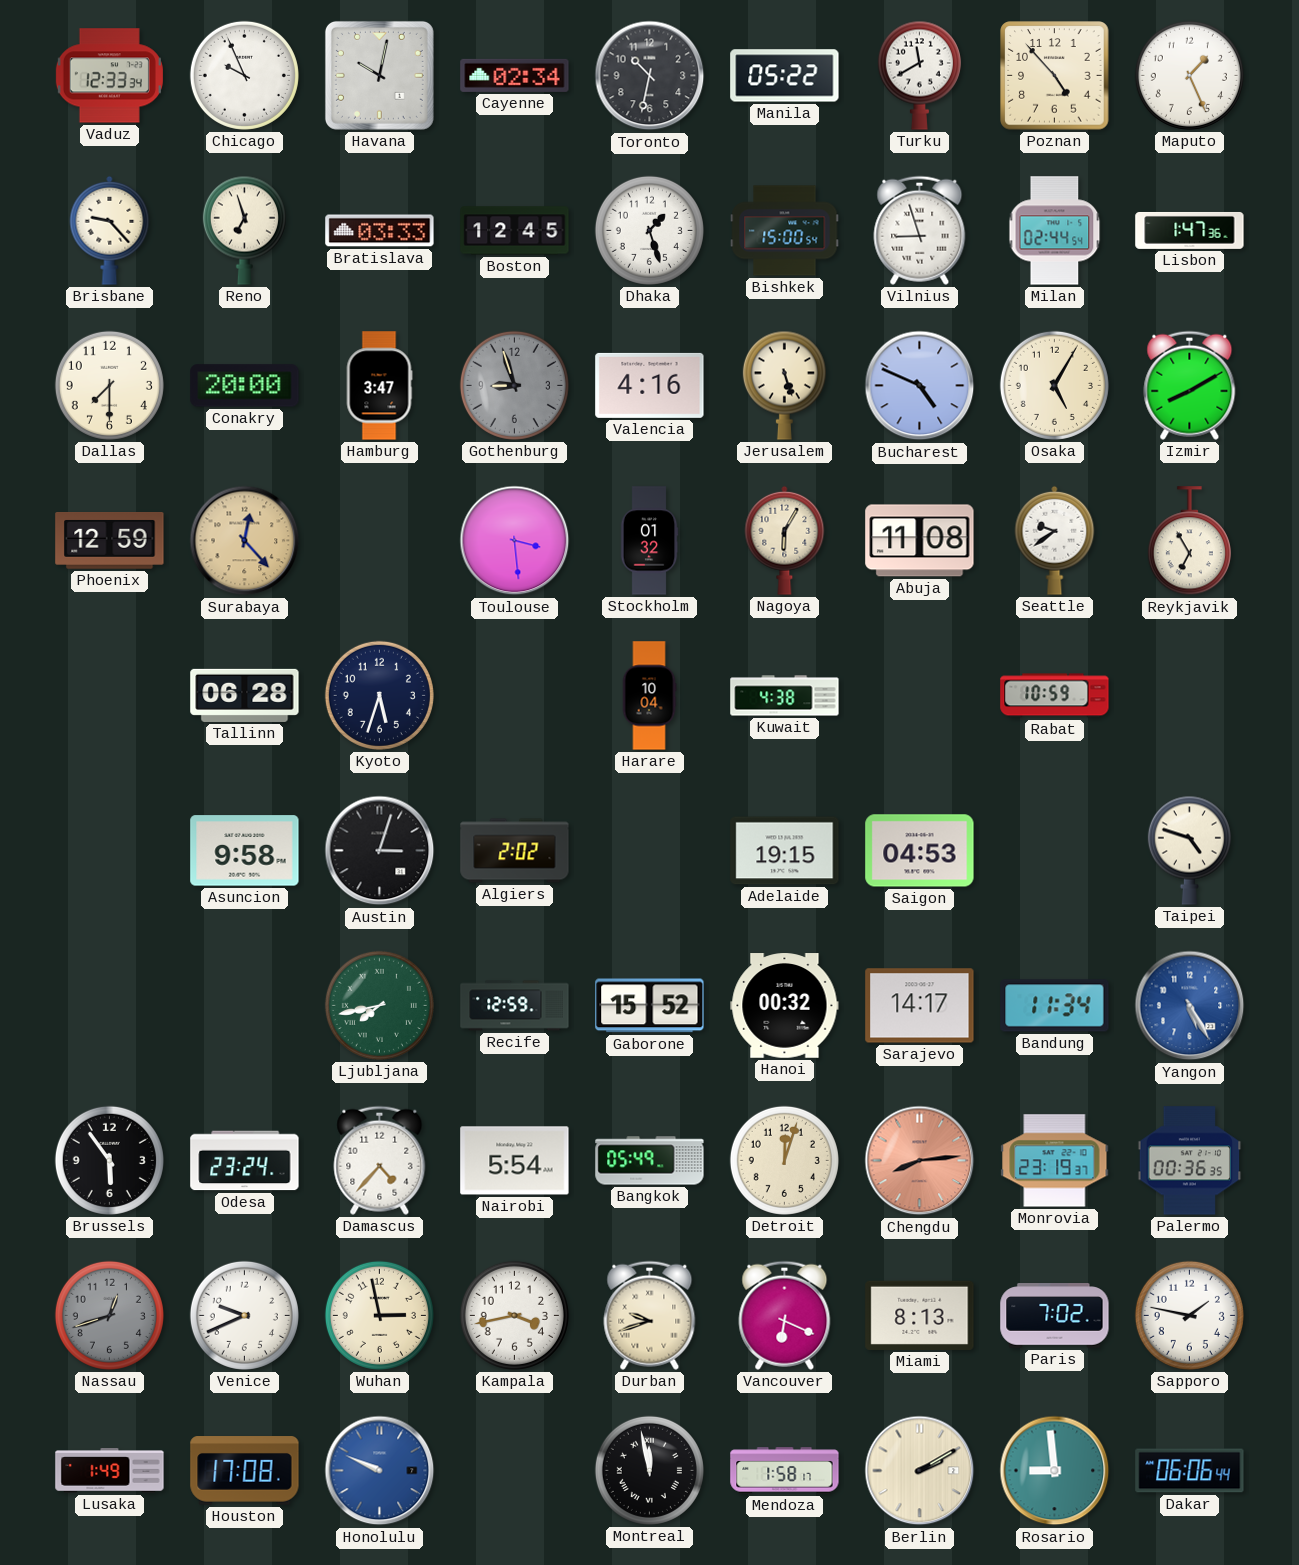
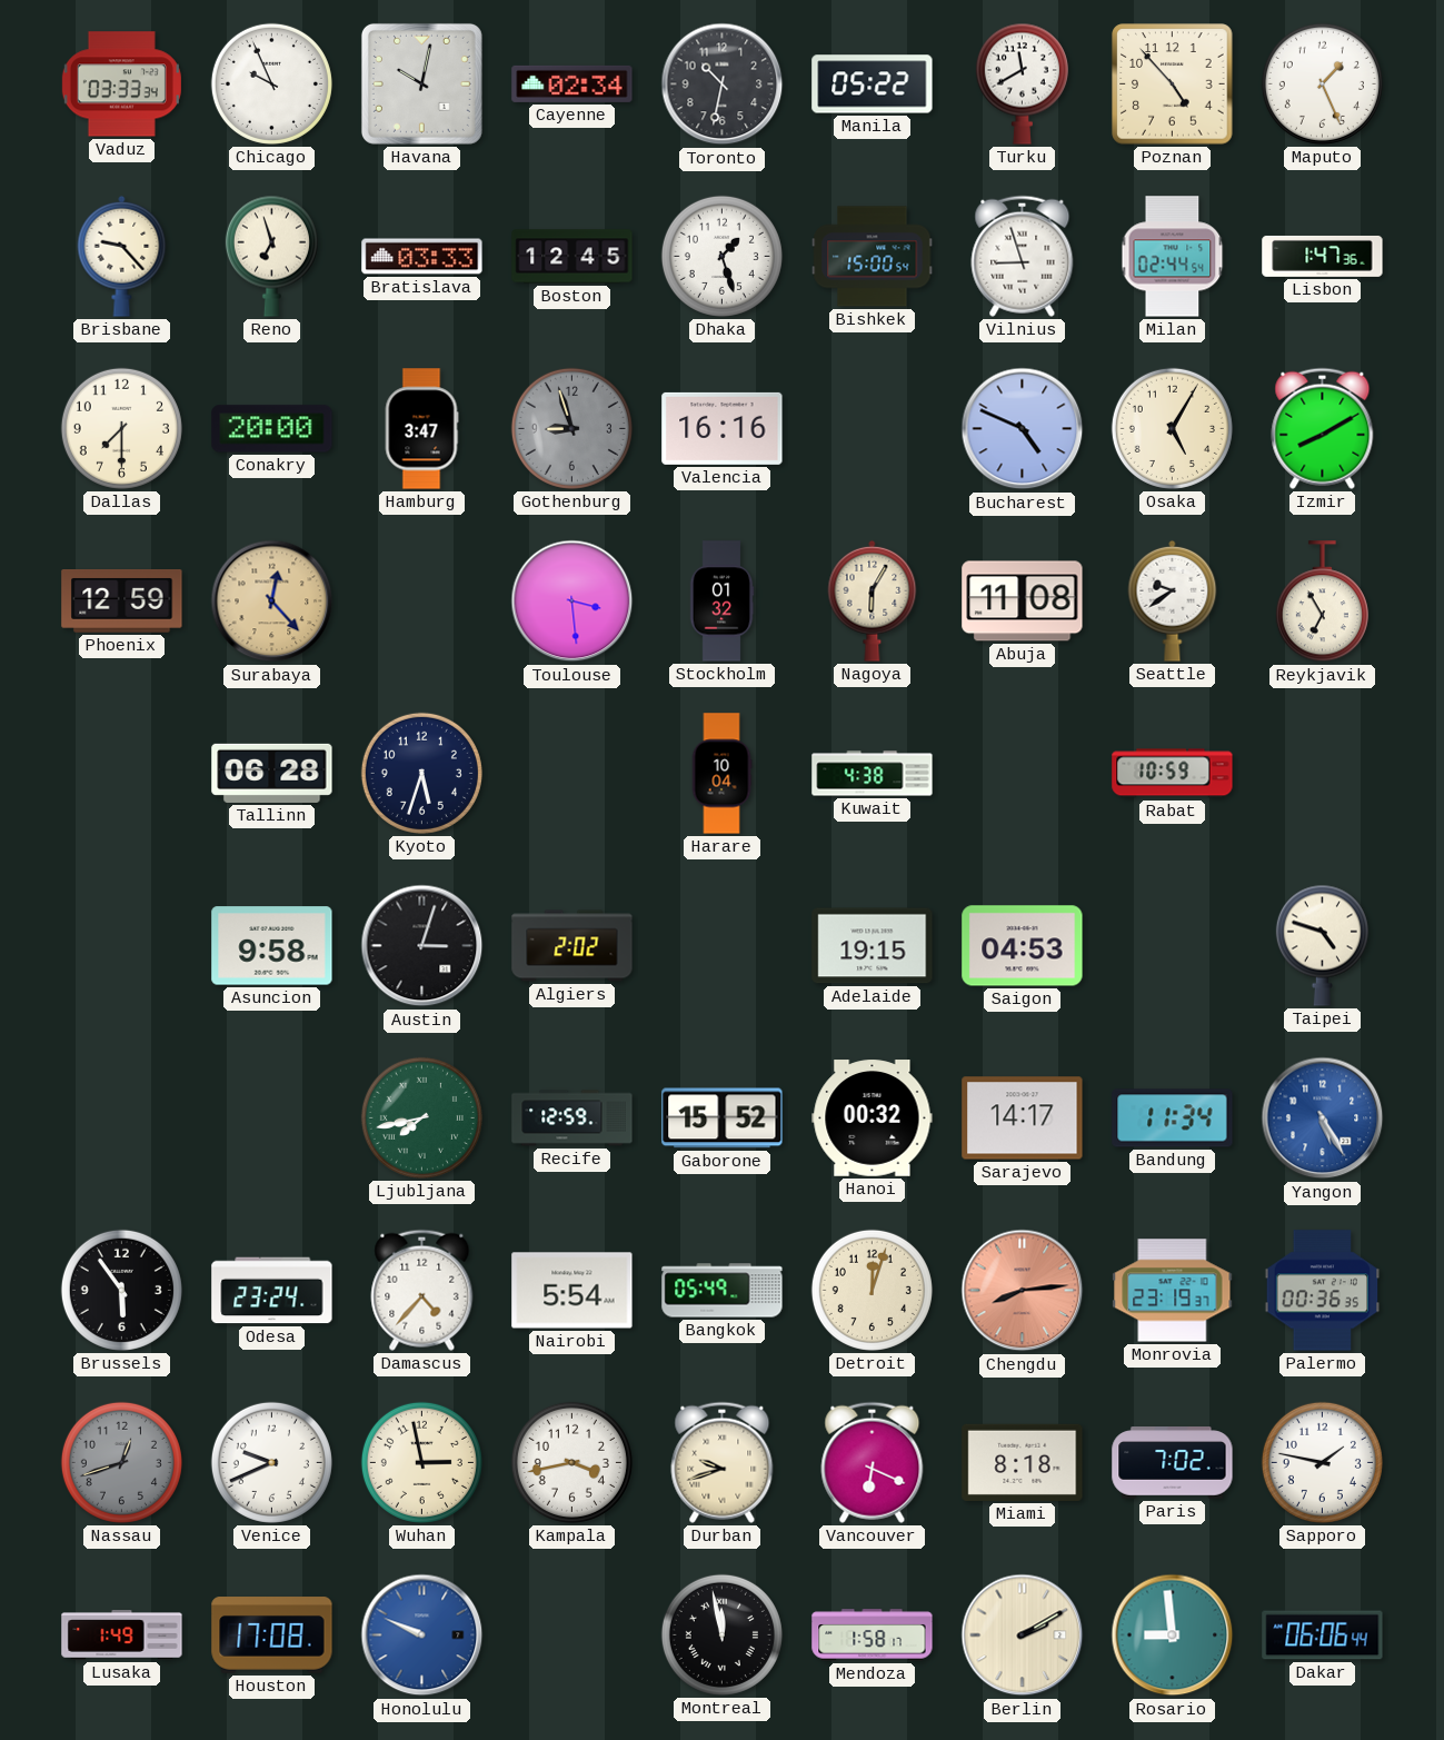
Vaduz: 12:33 -> 03:33 (121, 84)
Valencia: 4:16 -> 16:16 (723, 428)
Jerusalem: 5:27 -> none (784, 385)
Miami: 8:13 -> 8:18 (1023, 1462)
